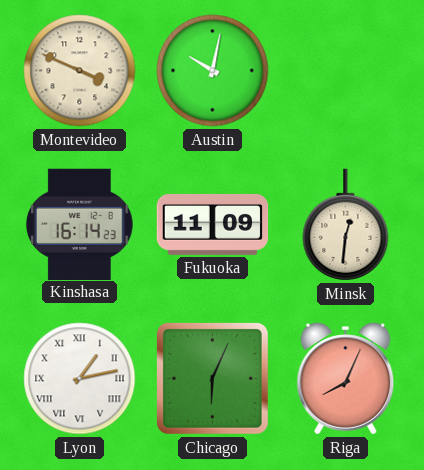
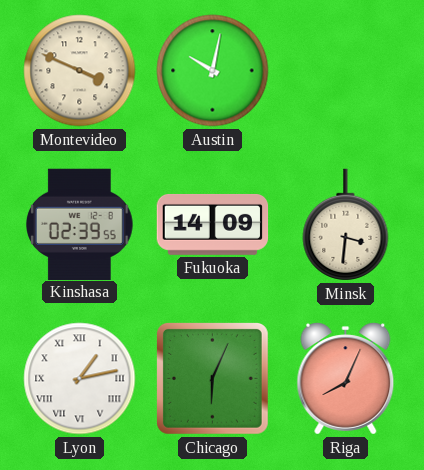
Kinshasa: 16:14 -> 02:39 (80, 224)
Fukuoka: 11:09 -> 14:09 (213, 224)
Minsk: 12:31 -> 3:31 (346, 225)
